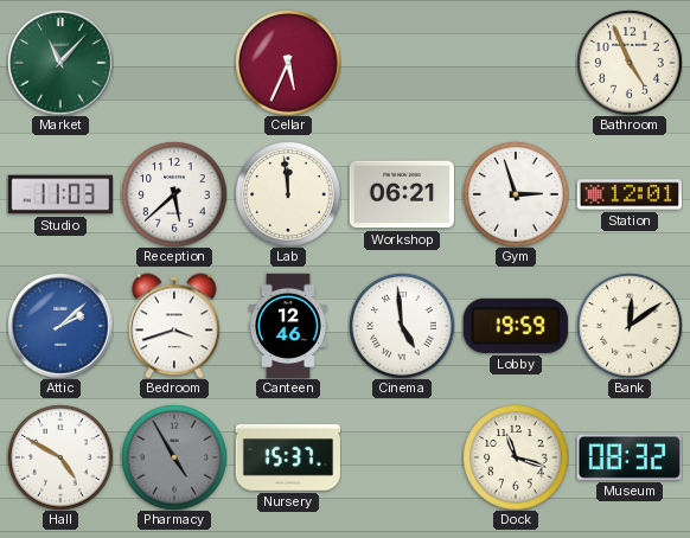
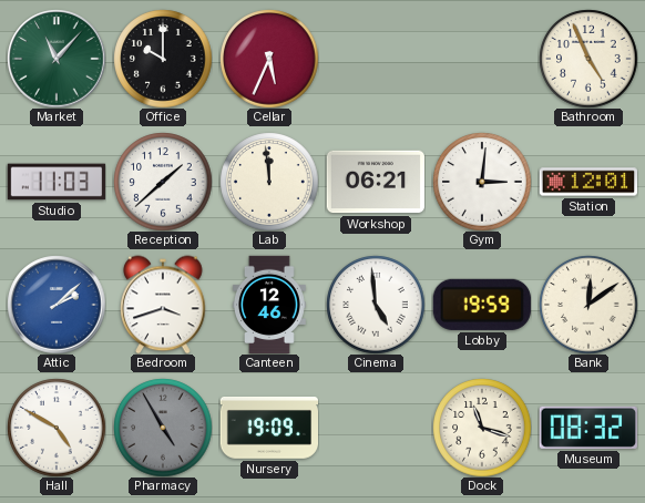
Office: none -> 10:00 (163, 59)
Reception: 5:38 -> 1:38 (163, 182)
Gym: 2:57 -> 3:01 (482, 182)
Nursery: 15:37 -> 19:09 (268, 429)
